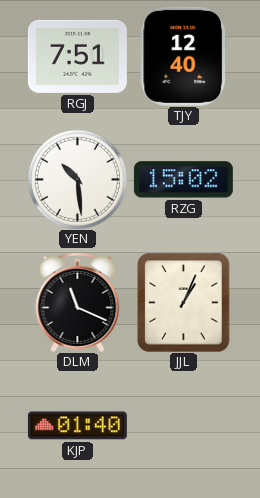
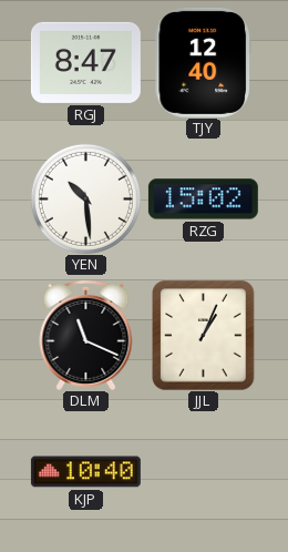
RGJ: 7:51 -> 8:47 (85, 62)
KJP: 01:40 -> 10:40 (85, 472)
